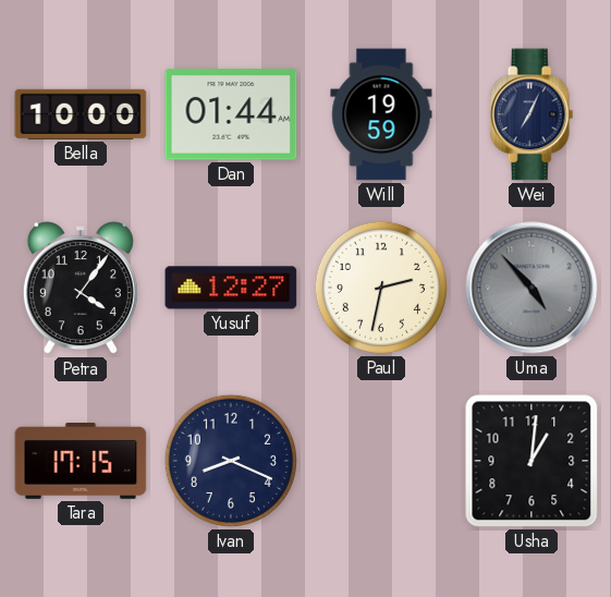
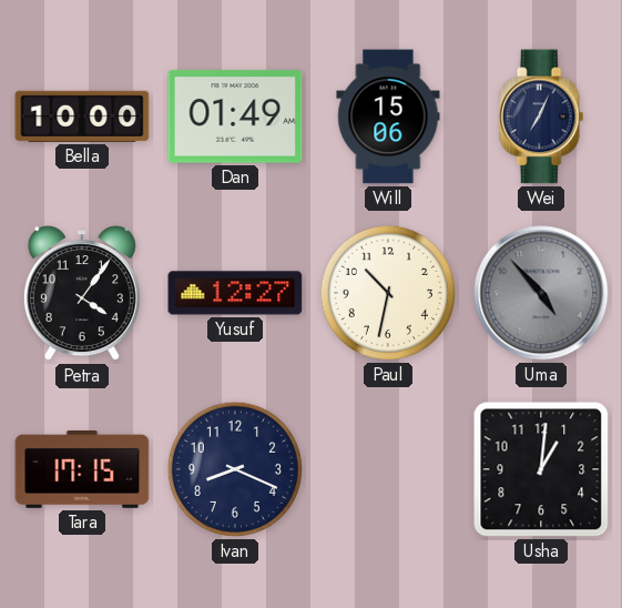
Dan: 01:44 -> 01:49 (235, 116)
Will: 19:59 -> 15:06 (388, 116)
Paul: 2:32 -> 10:32 (388, 293)
